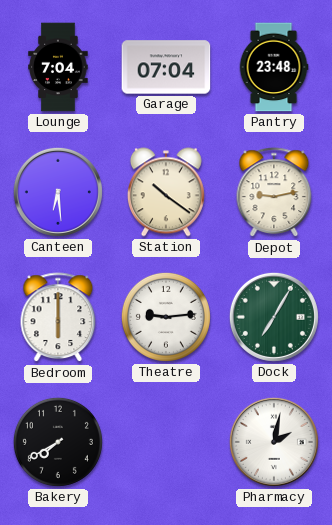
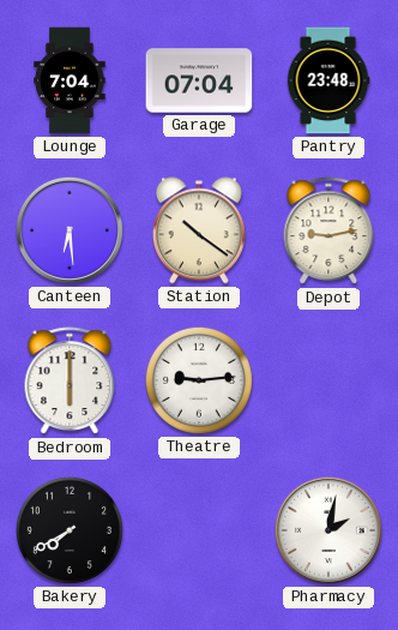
Dock: 7:05 -> none (274, 317)
